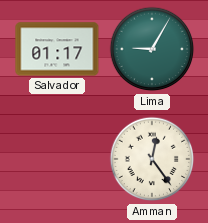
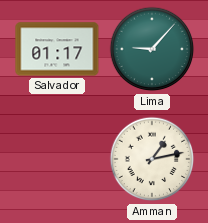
Lima: 9:05 -> 9:07 (152, 49)
Amman: 12:24 -> 1:13 (152, 159)
